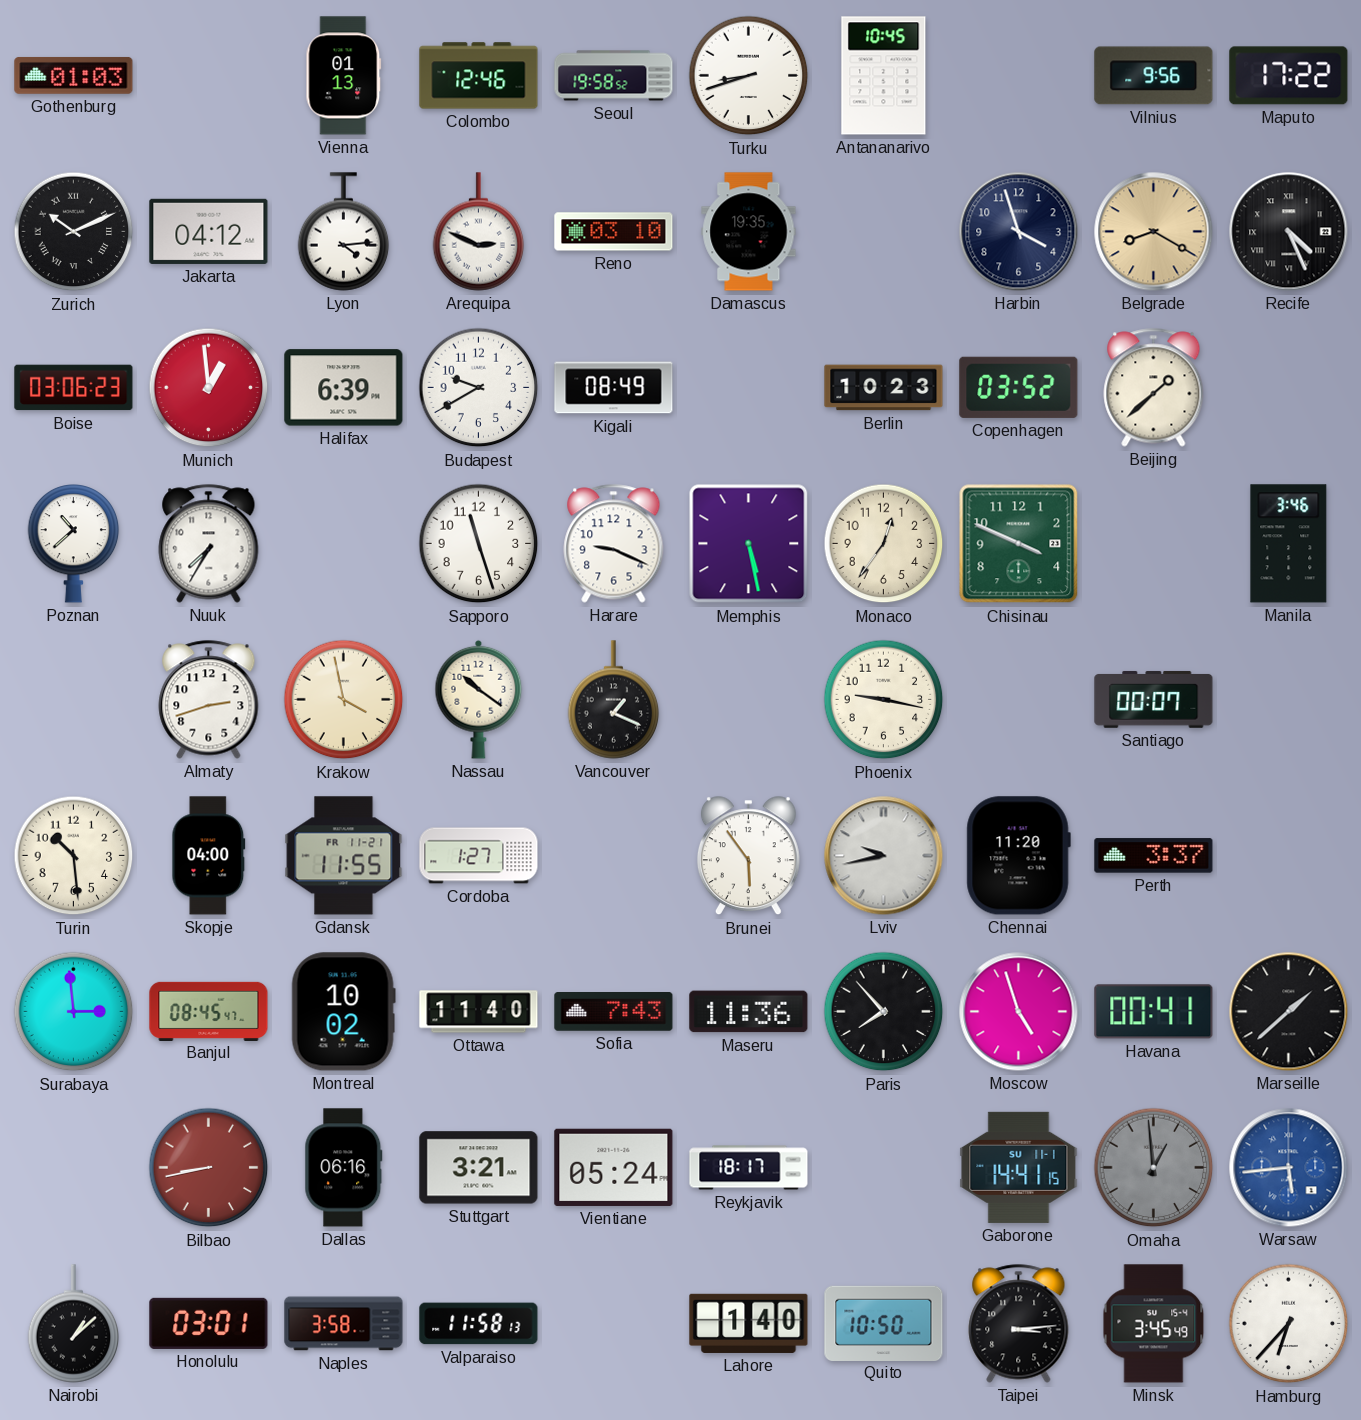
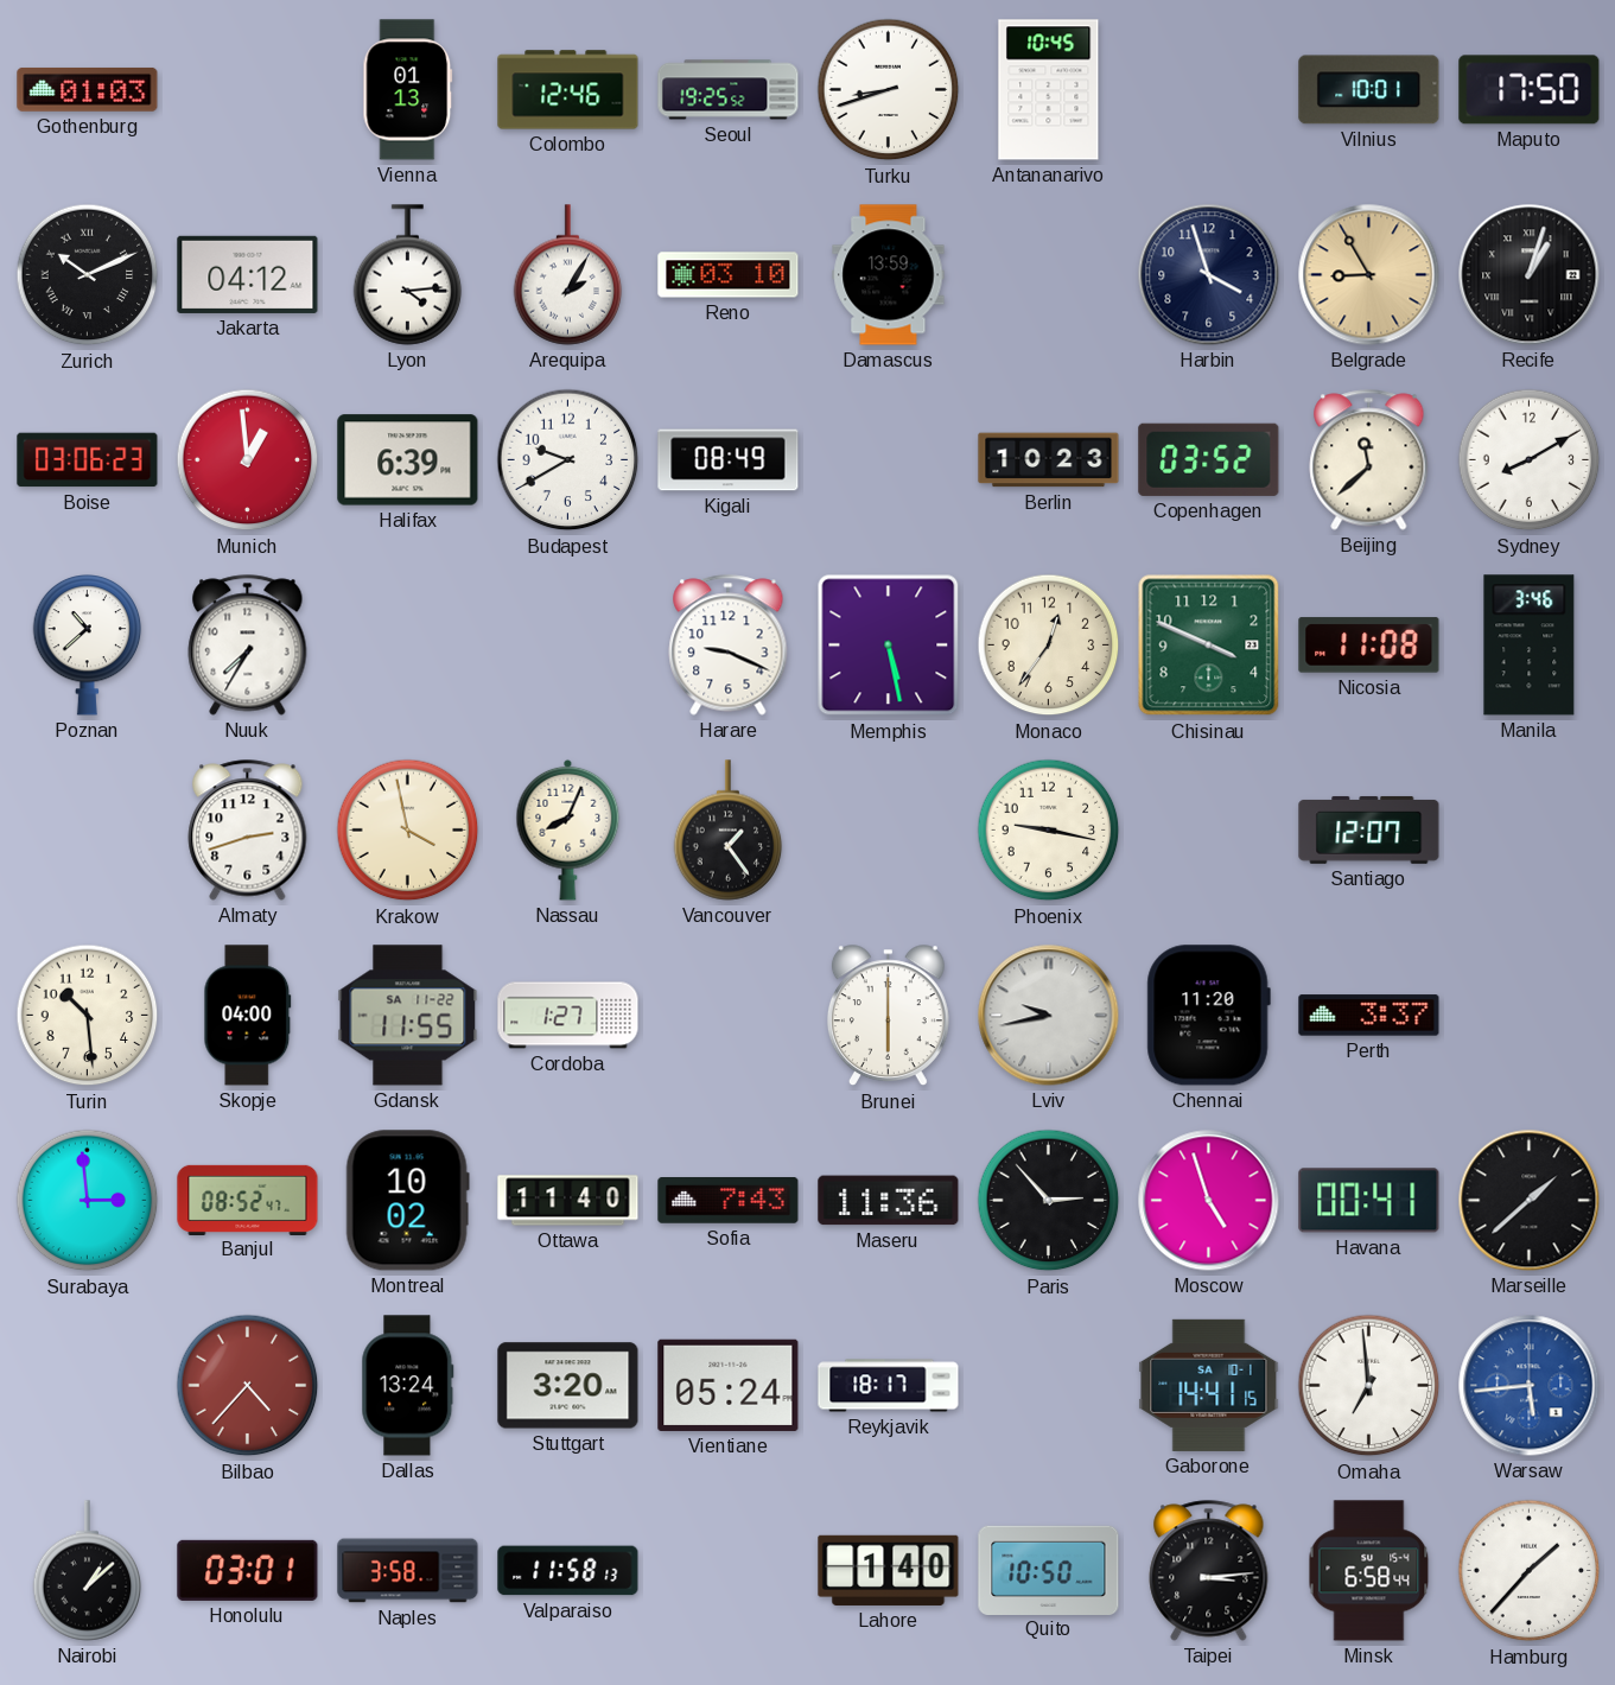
Seoul: 19:58 -> 19:25 (729, 90)
Vilnius: 9:56 -> 10:01 (1369, 90)
Maputo: 17:22 -> 17:50 (1530, 90)
Arequipa: 2:49 -> 2:05 (568, 275)
Damascus: 19:35 -> 13:59 (889, 275)
Belgrade: 8:20 -> 8:55 (1369, 275)
Recife: 4:26 -> 1:03 (1530, 275)
Beijing: 1:38 -> 11:38 (1369, 460)
Sydney: none -> 8:10 (1530, 460)
Sapporo: 11:27 -> none (479, 544)
Nicosia: none -> 11:08 (1369, 646)
Nassau: 10:21 -> 8:04 (568, 829)
Vancouver: 1:19 -> 1:24 (729, 831)
Santiago: 00:07 -> 12:07 (1369, 829)
Gdansk date: FR 11-21 -> SA 11-22 (408, 1016)
Brunei: 5:54 -> 6:00 (888, 1016)
Banjul: 08:45 -> 08:52 (248, 1200)
Paris: 7:53 -> 2:53 (1049, 1201)
Bilbao: 8:43 -> 4:37 (248, 1386)
Dallas: 06:16 -> 13:24 (408, 1386)
Stuttgart: 3:21 -> 3:20 (568, 1386)
Gaborone date: SU 11-1 -> SA 10-1 (1209, 1385)
Omaha: 12:59 -> 6:59 (1369, 1386)
Omaha dial: grey -> white (1369, 1386)
Minsk: 3:45 -> 6:58 (1369, 1571)
Hamburg: 6:37 -> 1:37 (1530, 1571)
